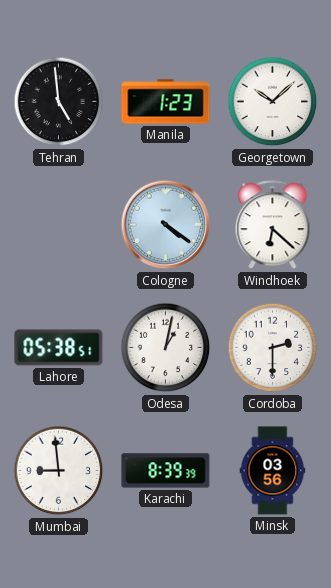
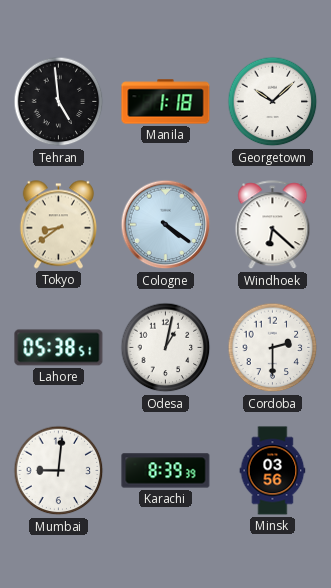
Manila: 1:23 -> 1:18 (166, 102)
Tokyo: none -> 8:39 (58, 225)
Mumbai: 8:59 -> 9:01 (59, 471)
